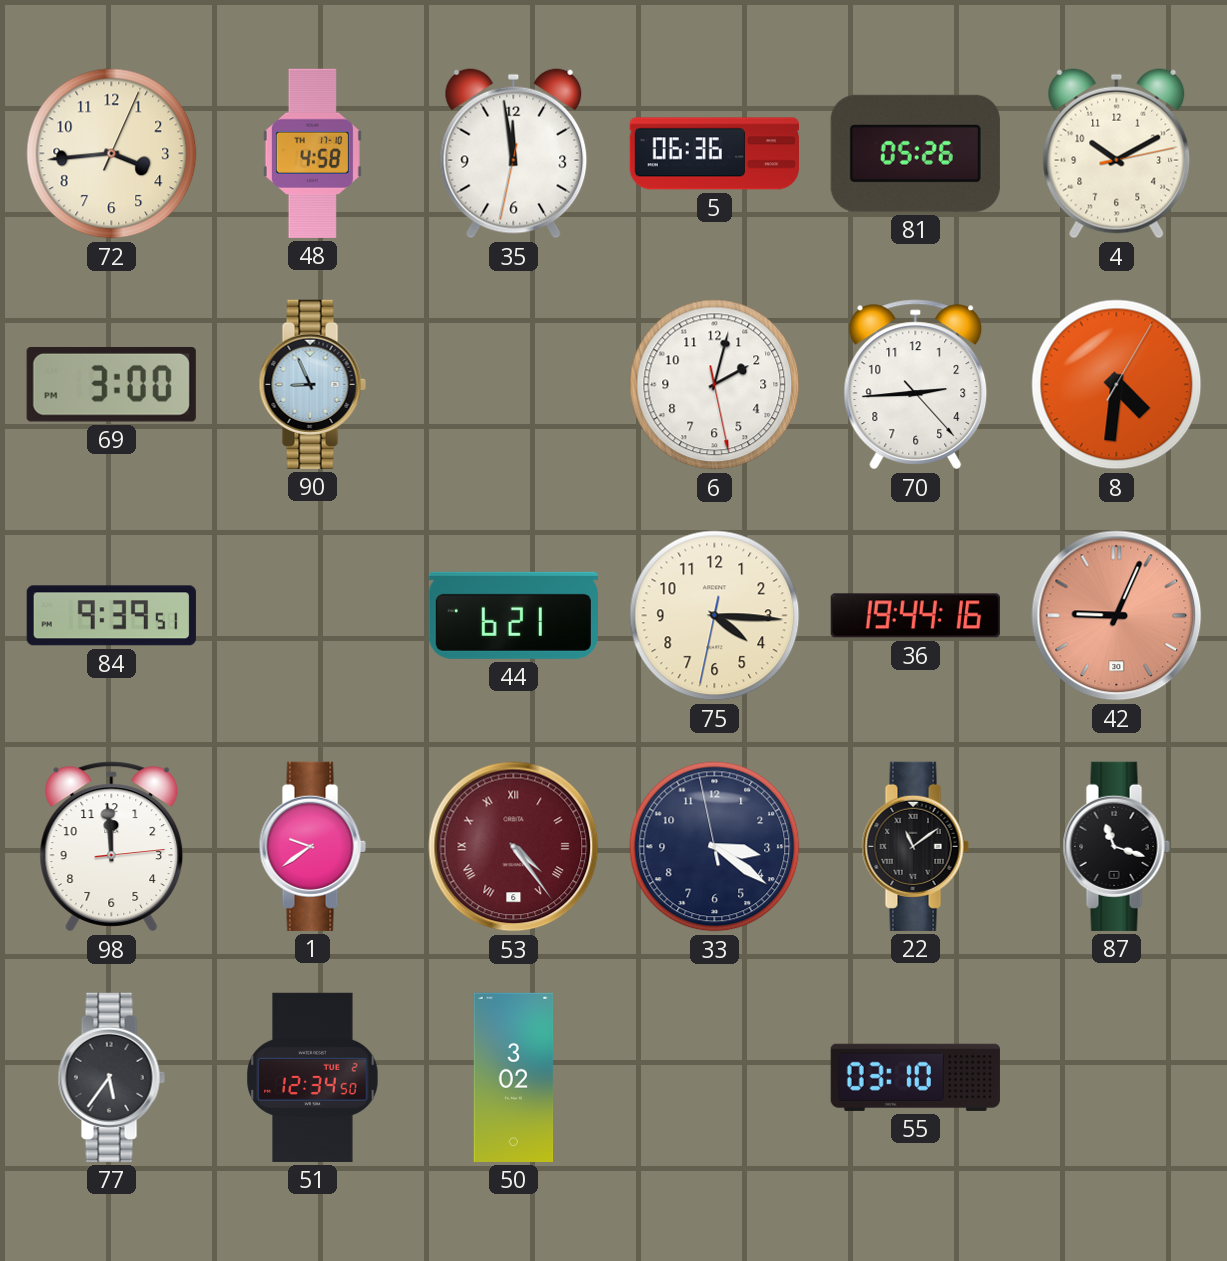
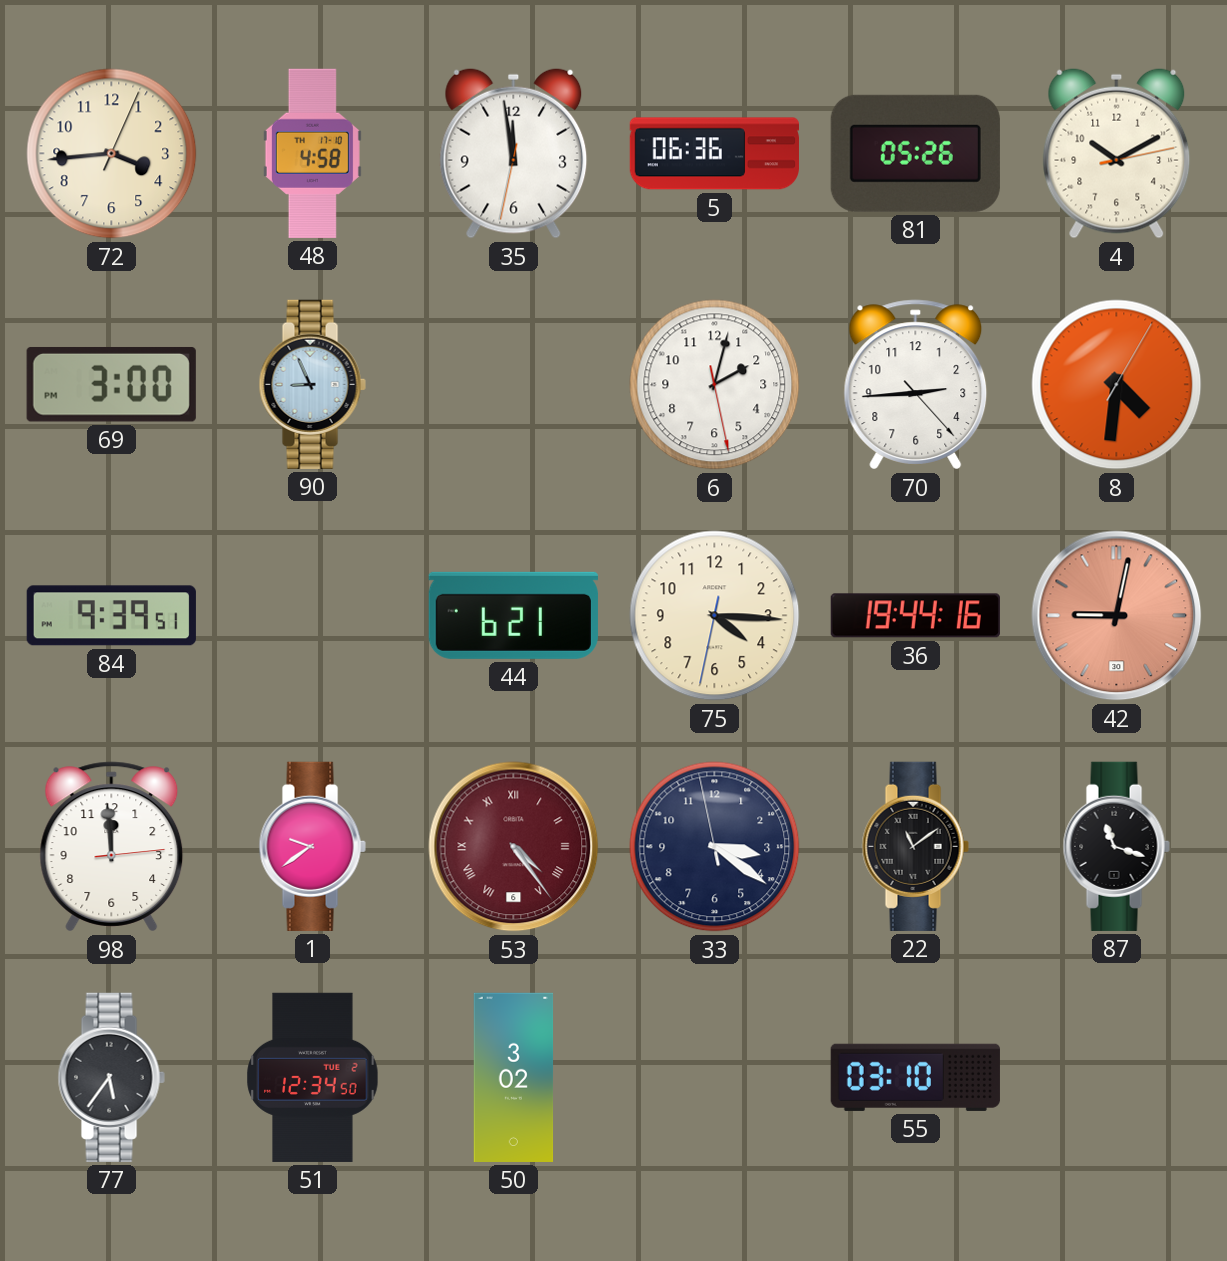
42: 9:04 -> 9:02 (1117, 616)
